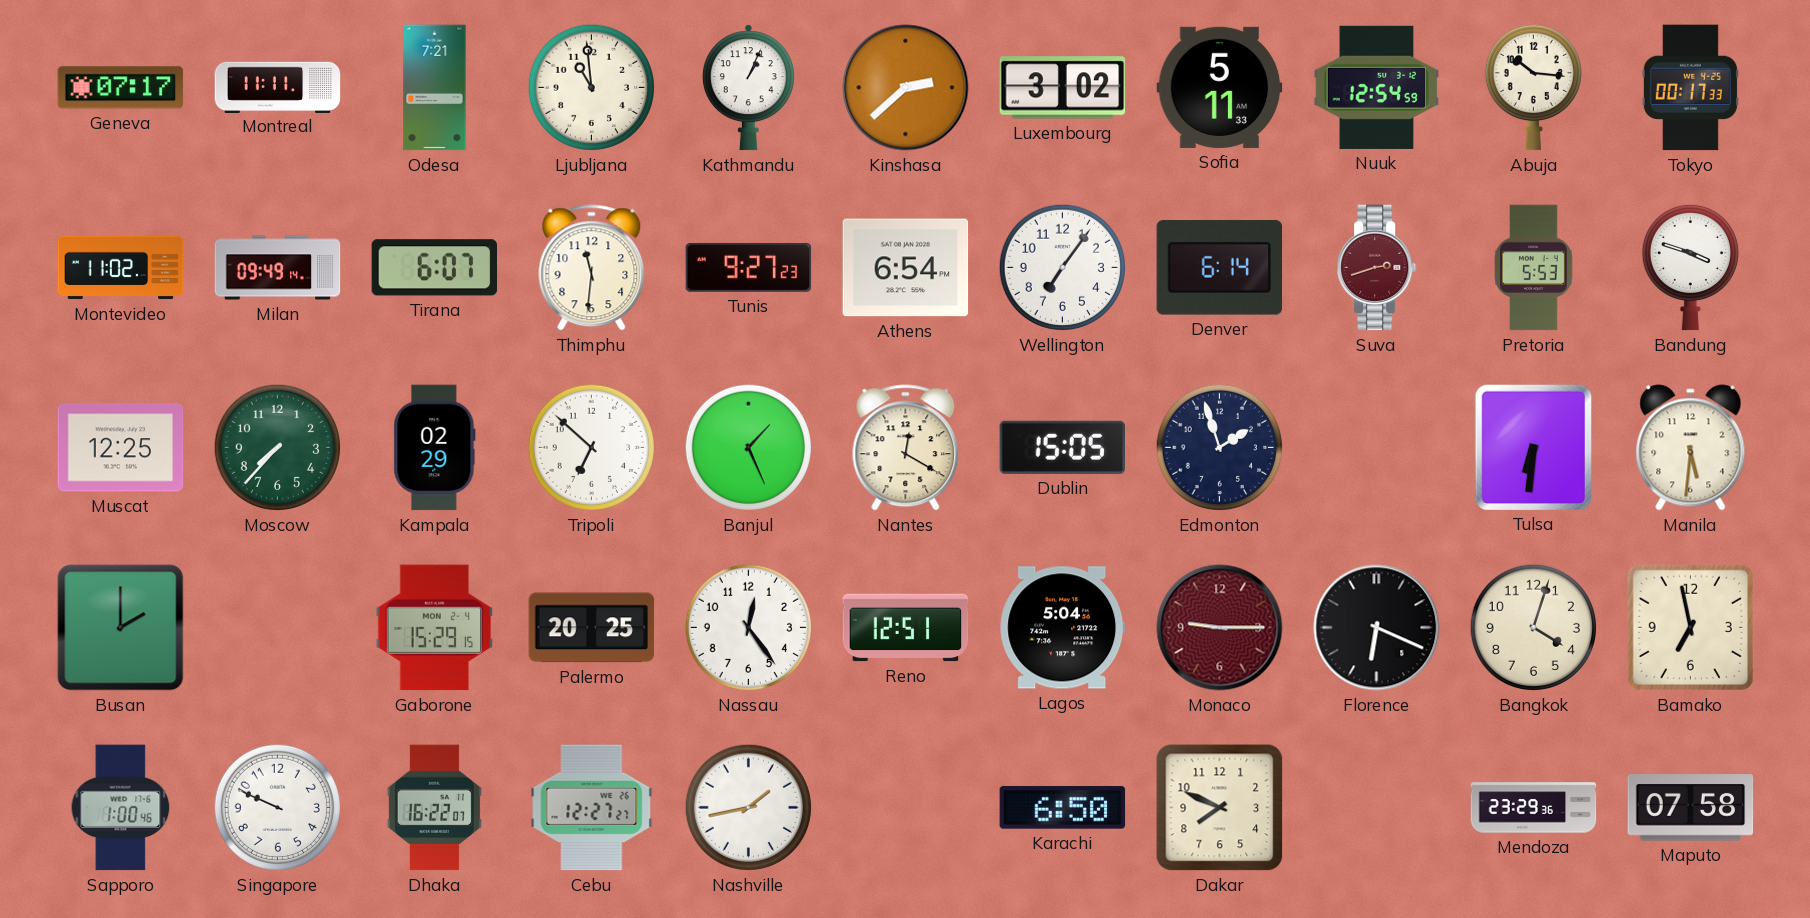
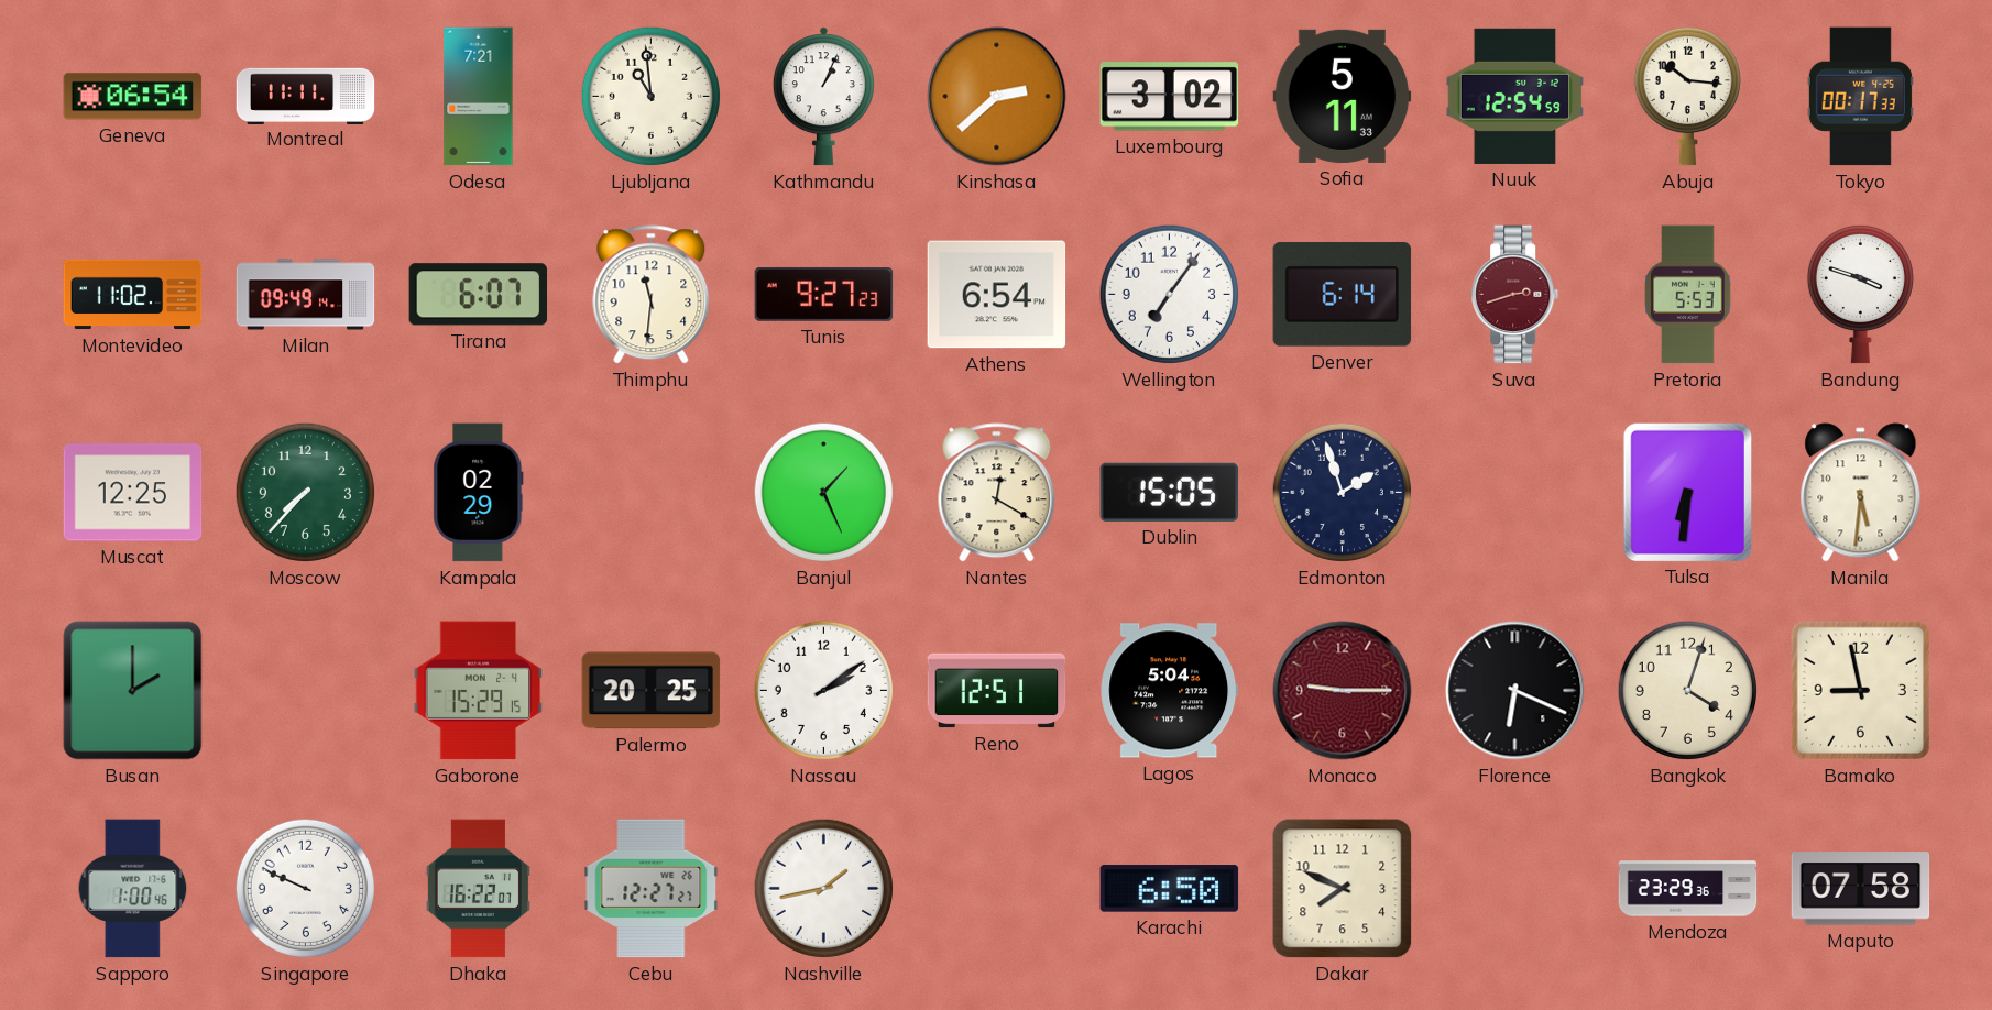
Geneva: 07:17 -> 06:54 (133, 97)
Tripoli: 6:52 -> none (591, 447)
Nassau: 12:24 -> 2:09 (823, 690)
Bamako: 6:58 -> 8:58 (1860, 690)
